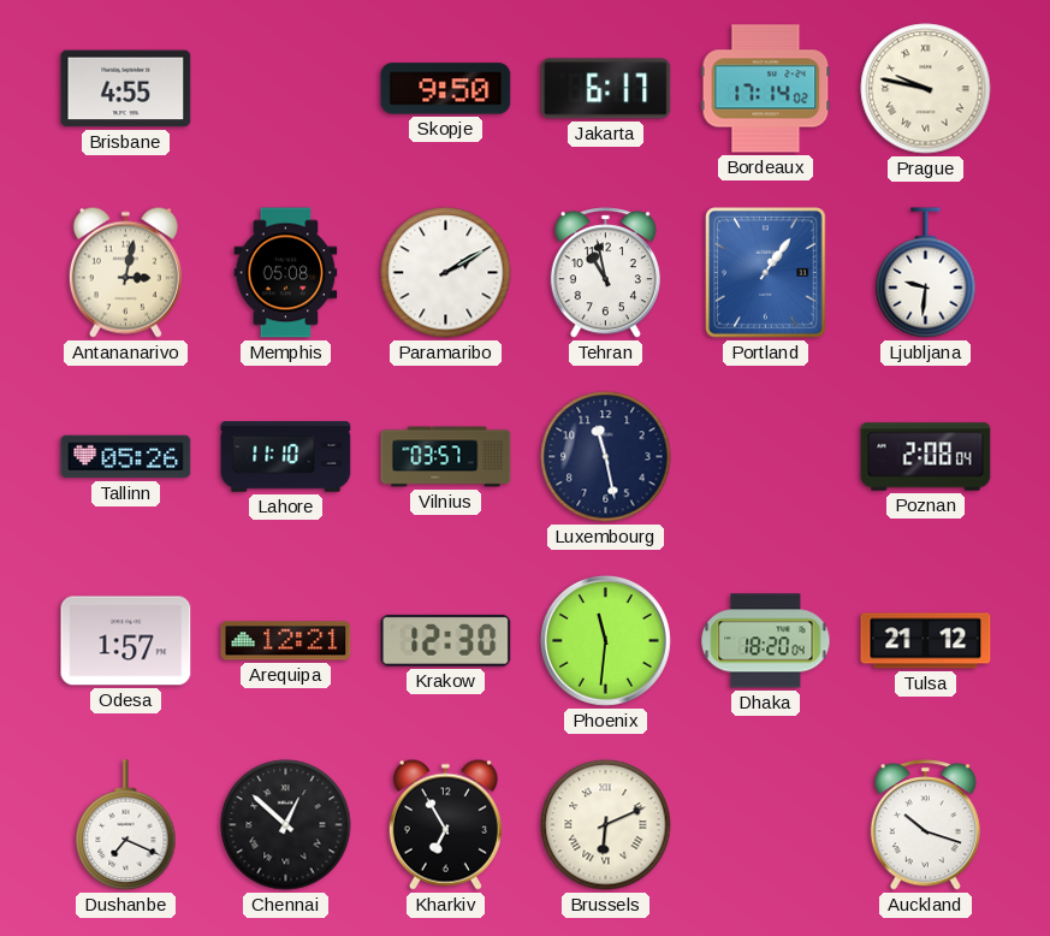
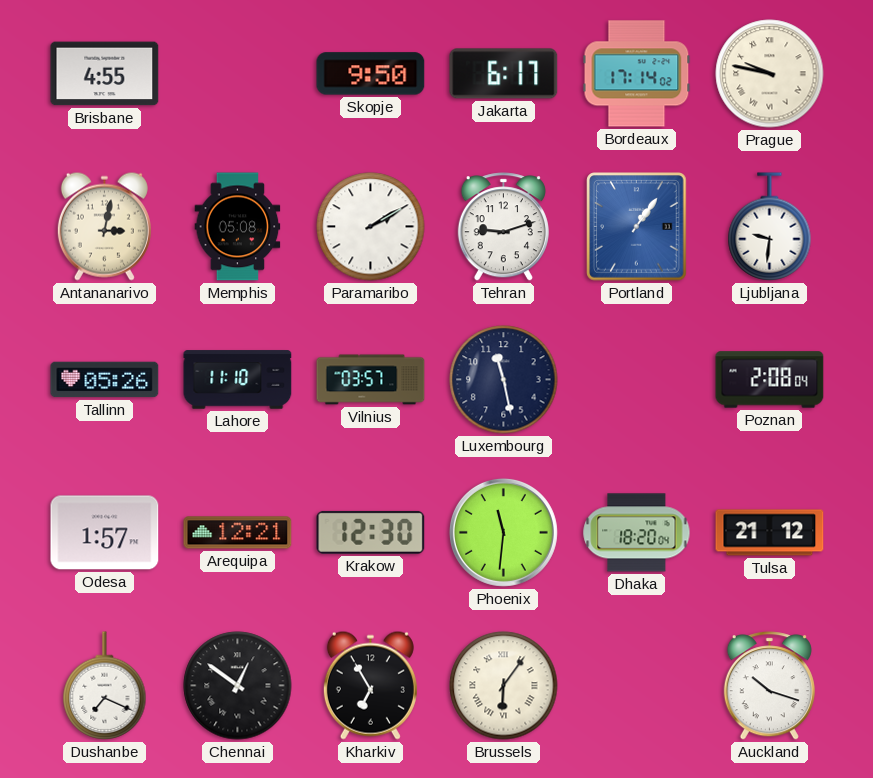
Tehran: 10:58 -> 9:12 (503, 227)
Chennai: 12:52 -> 12:51 (238, 686)
Brussels: 6:11 -> 6:06 (504, 686)
